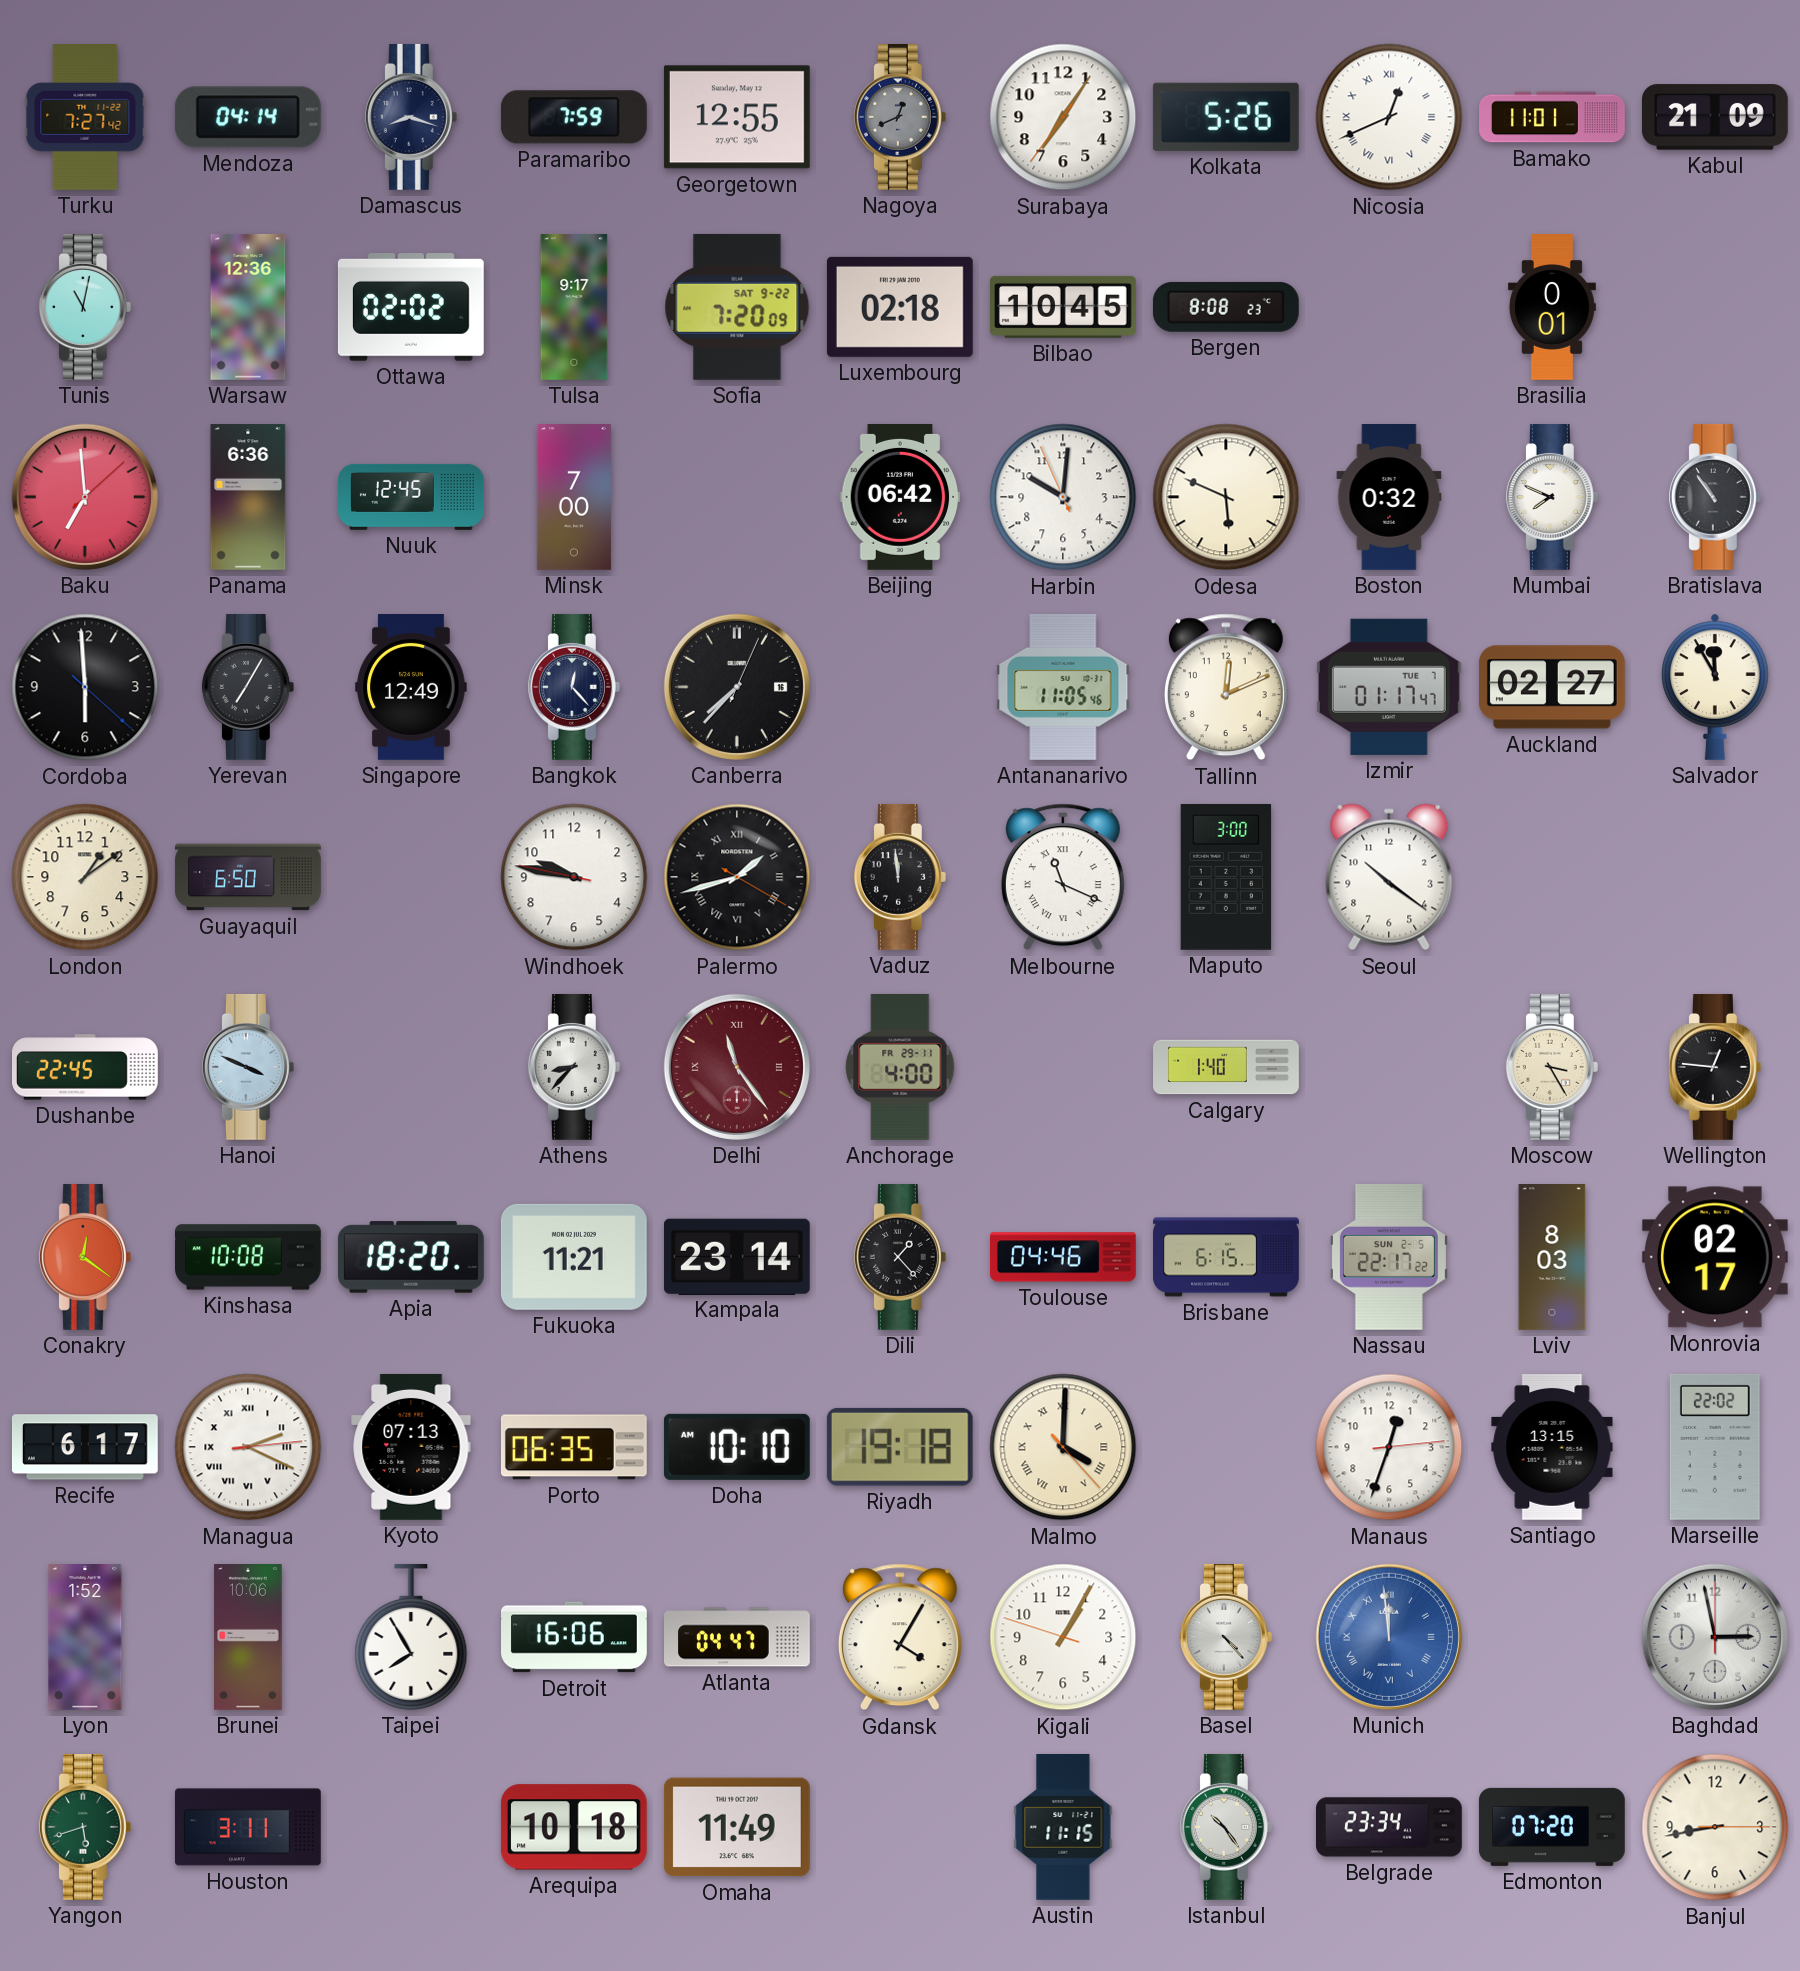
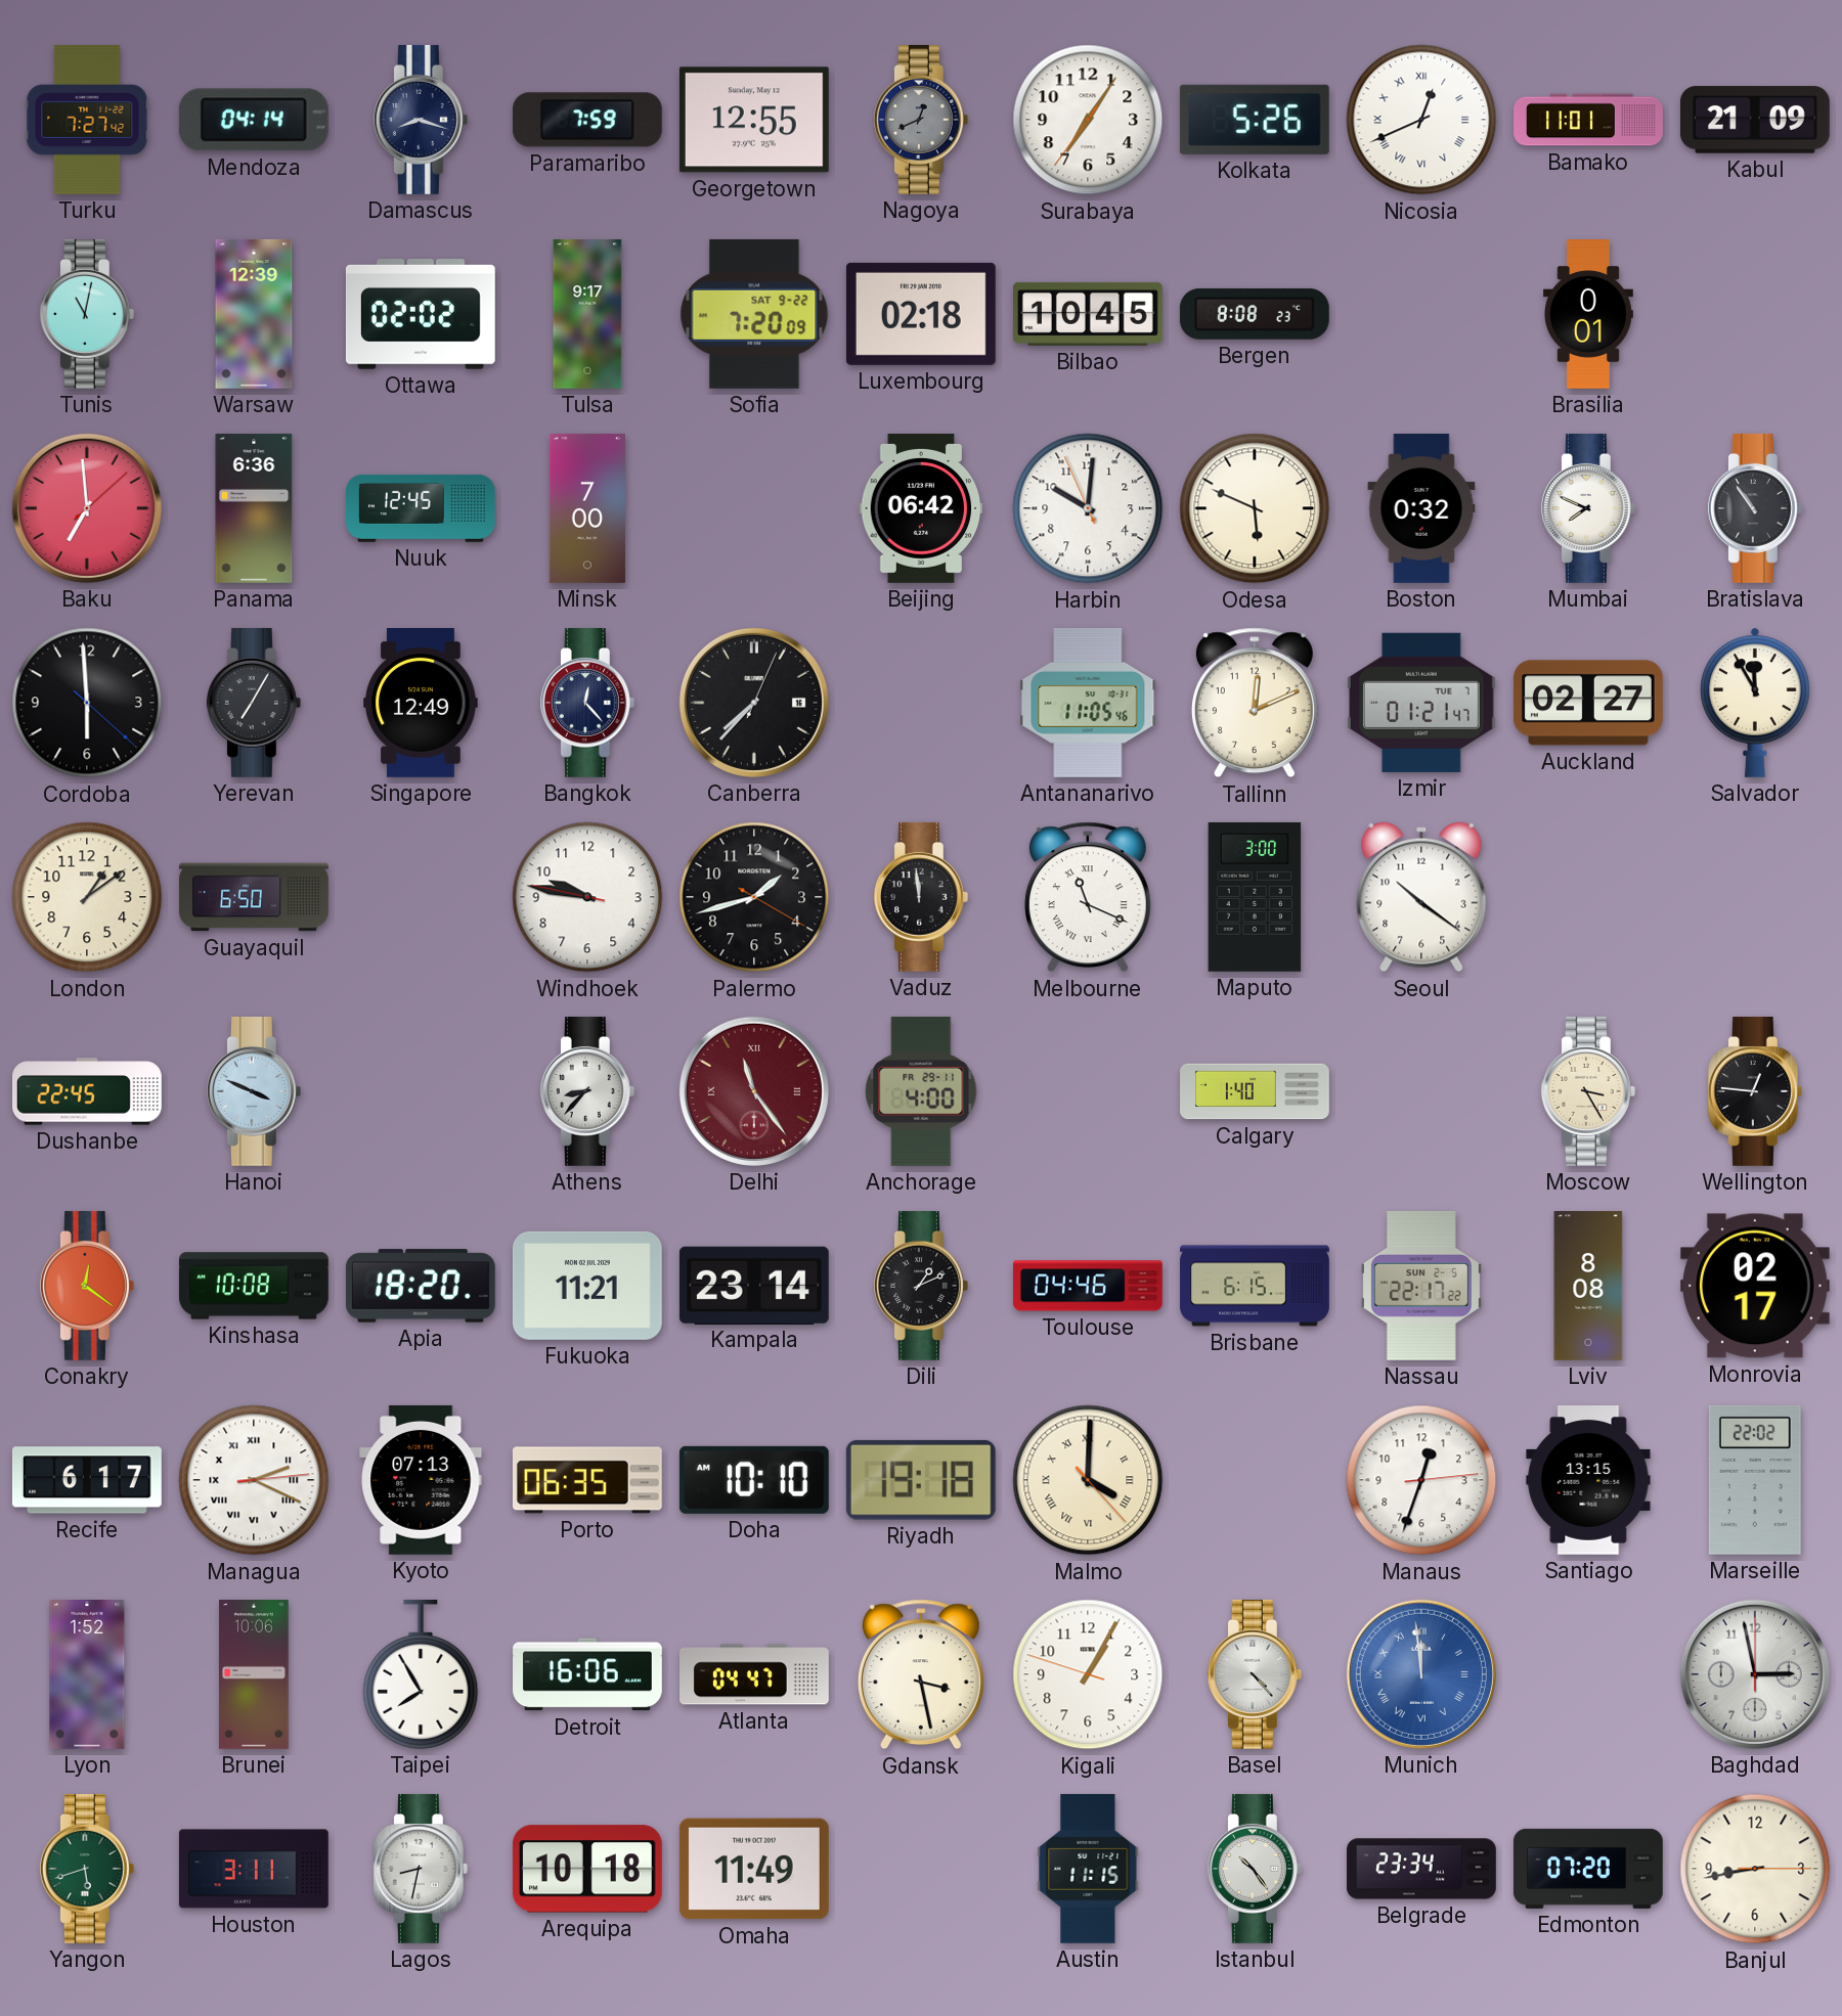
Warsaw: 12:36 -> 12:39 (254, 315)
Izmir: 01:17 -> 01:21 (1421, 703)
Palermo numerals: Roman -> Arabic (754, 897)
Dili: 1:23 -> 1:11 (921, 1286)
Lviv: 8:03 -> 8:08 (1588, 1287)
Gdansk: 4:05 -> 3:28 (921, 1674)
Lagos: none -> 8:32 (421, 1869)
